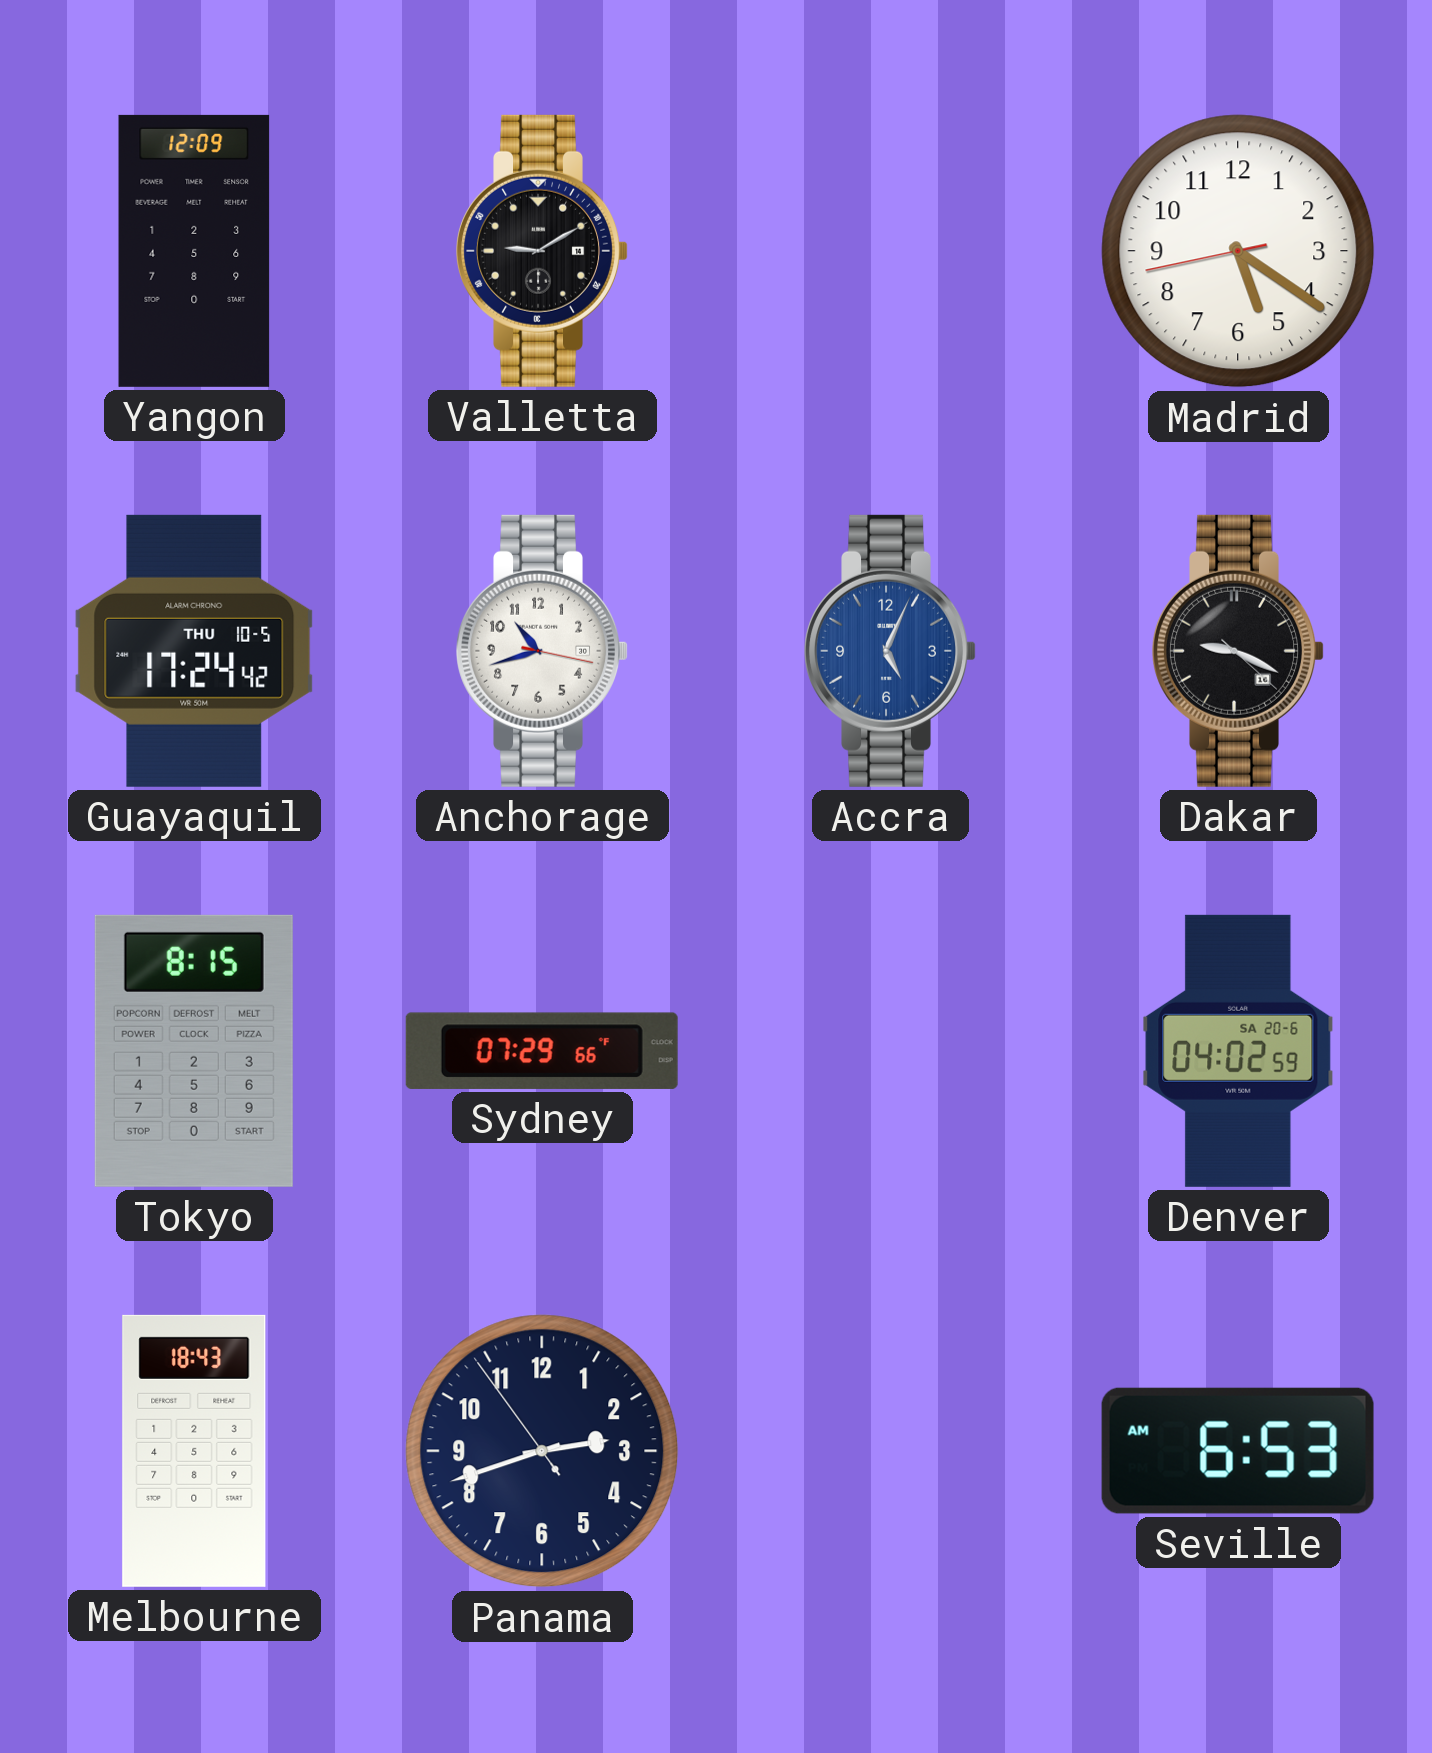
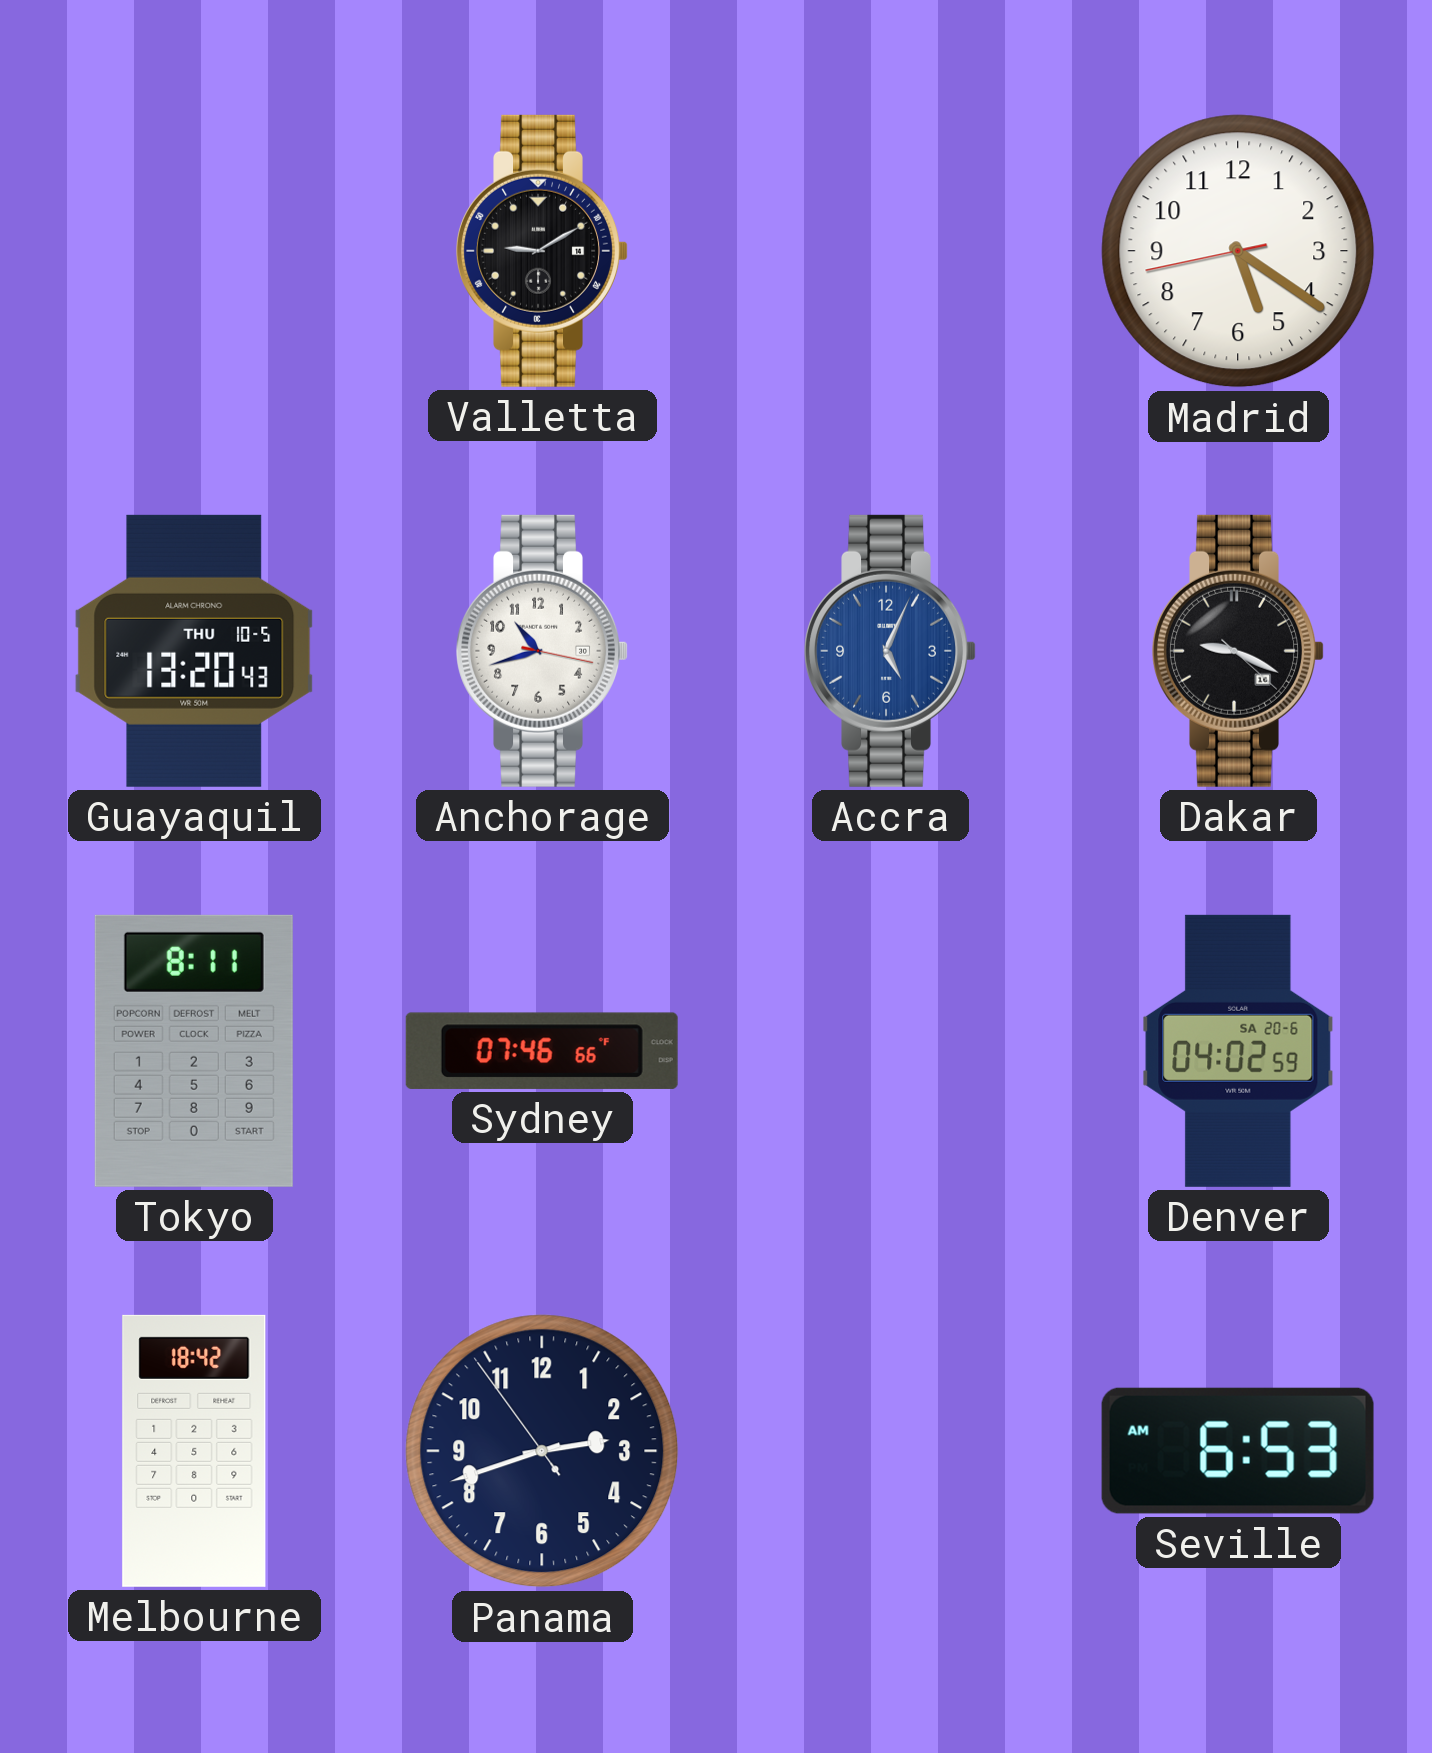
Yangon: 12:09 -> none (194, 251)
Guayaquil: 17:24 -> 13:20 (194, 651)
Tokyo: 8:15 -> 8:11 (194, 1051)
Sydney: 07:29 -> 07:46 (542, 1051)
Melbourne: 18:43 -> 18:42 (194, 1451)
